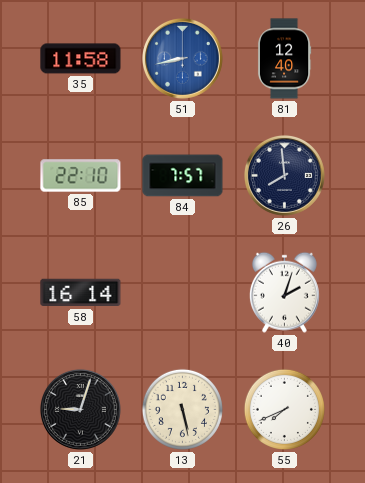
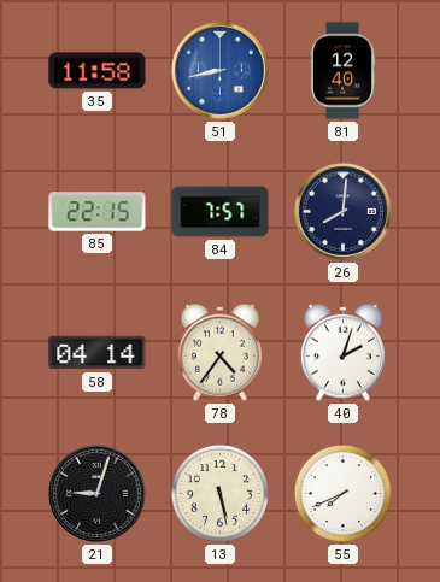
85: 22:10 -> 22:15 (98, 212)
26: 7:59 -> 8:01 (342, 211)
58: 16:14 -> 04:14 (98, 353)
78: none -> 4:36 (219, 352)
